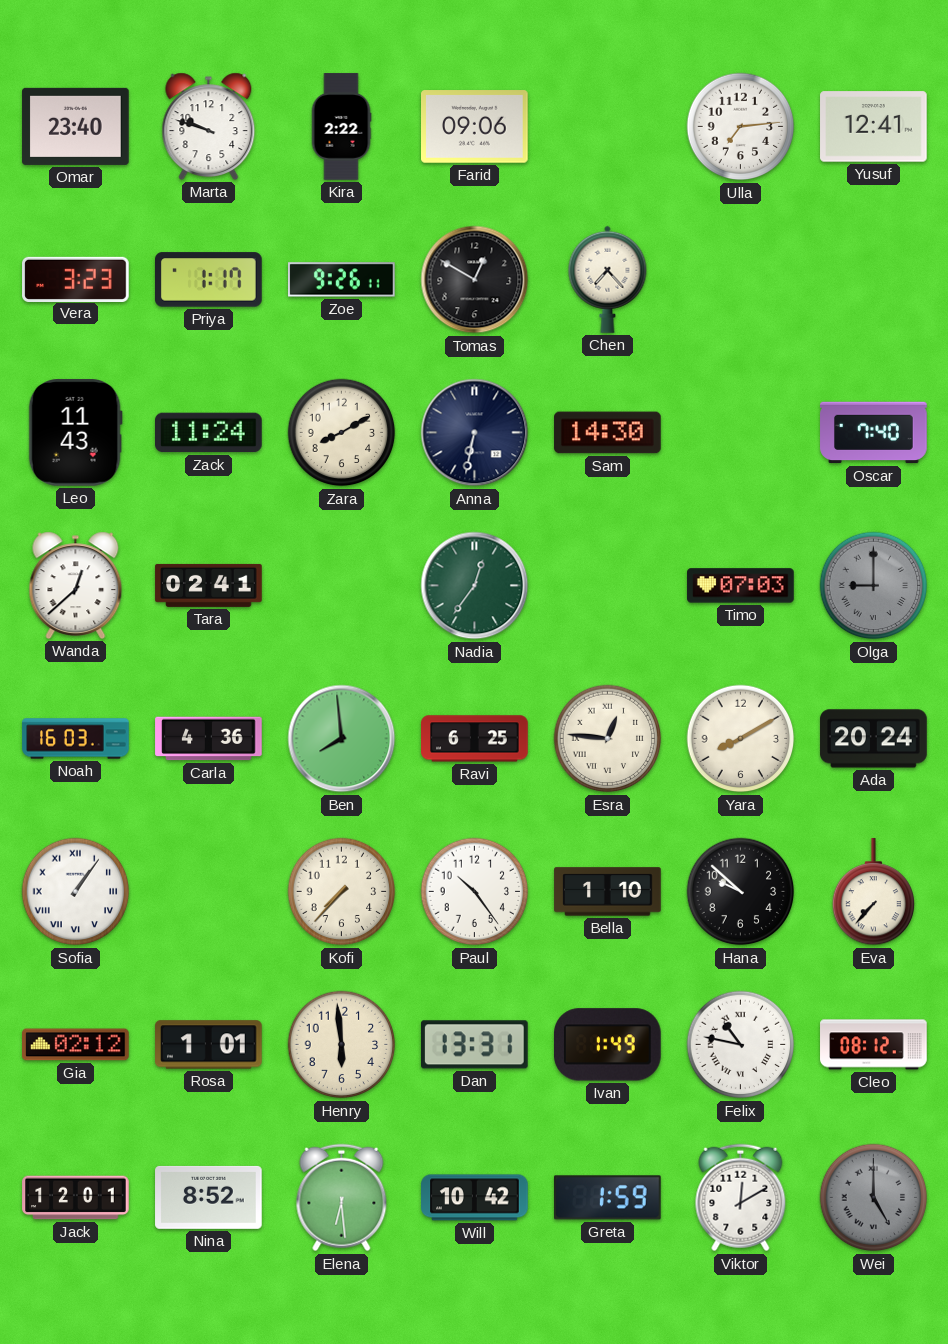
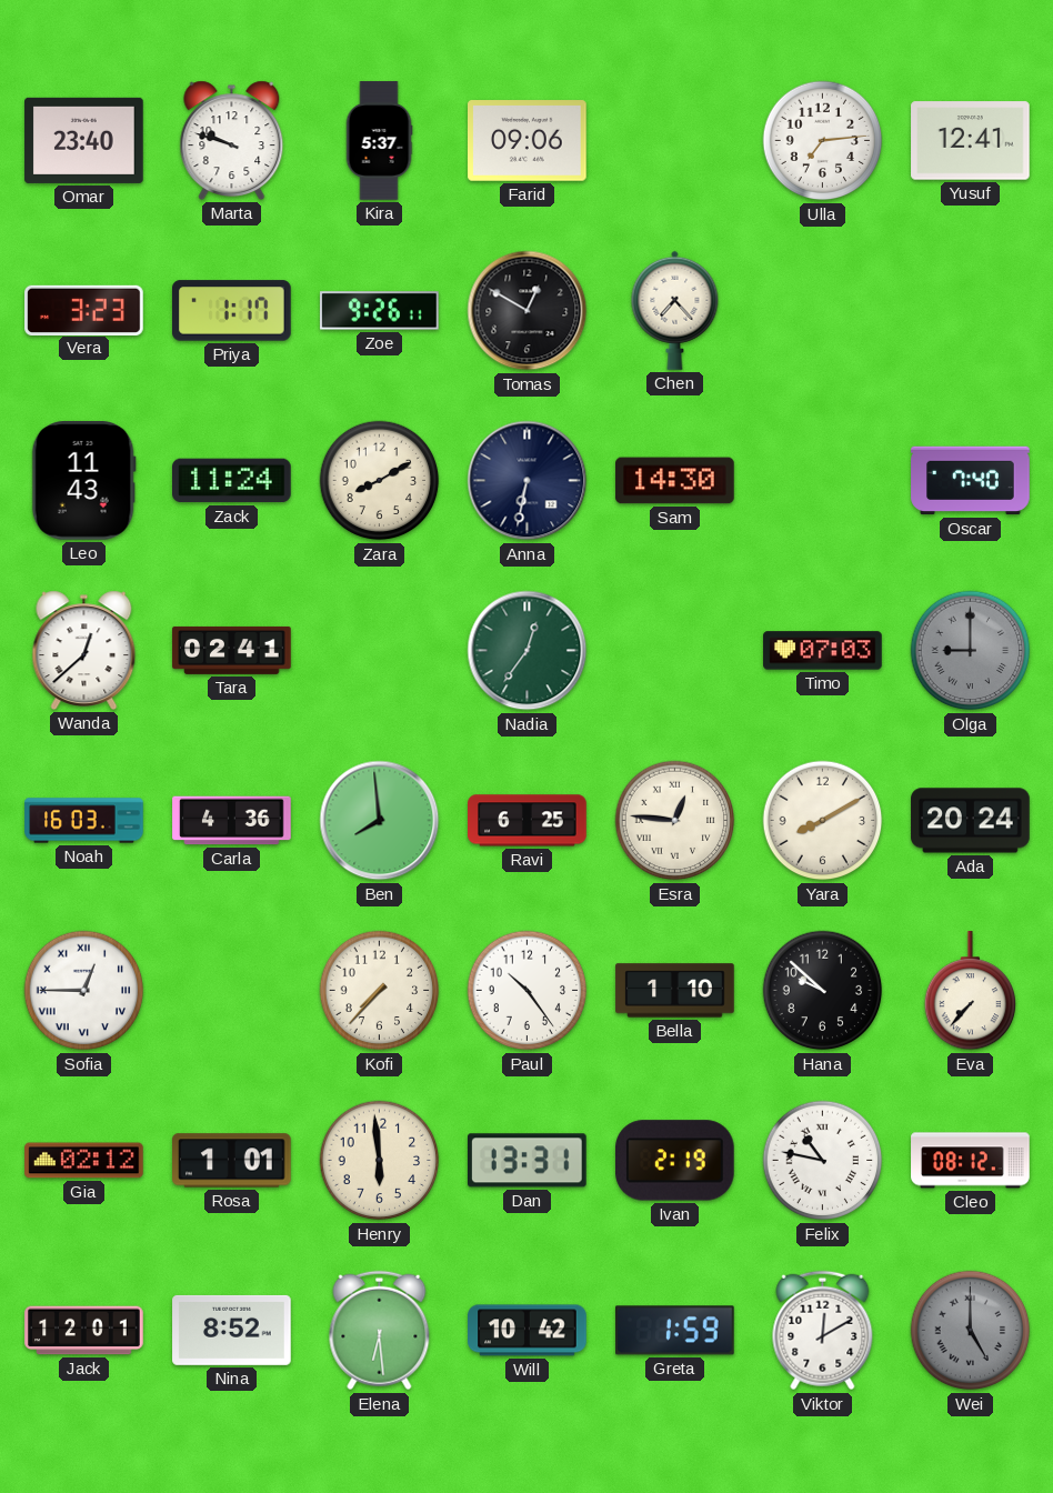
Kira: 2:22 -> 5:37 (379, 141)
Sofia: 1:06 -> 12:45 (84, 991)
Ivan: 1:49 -> 2:19 (675, 1161)
